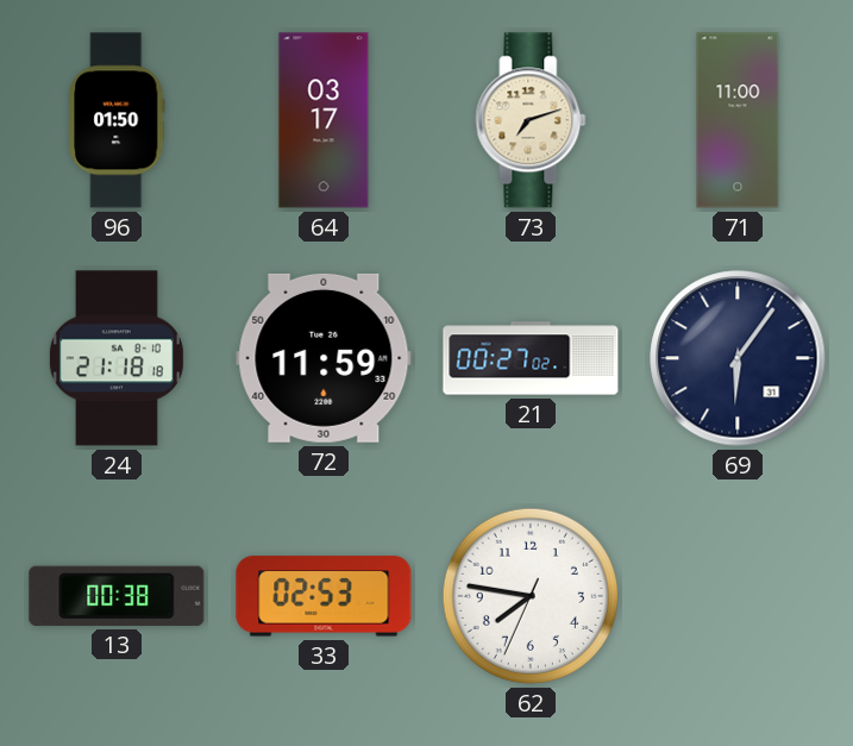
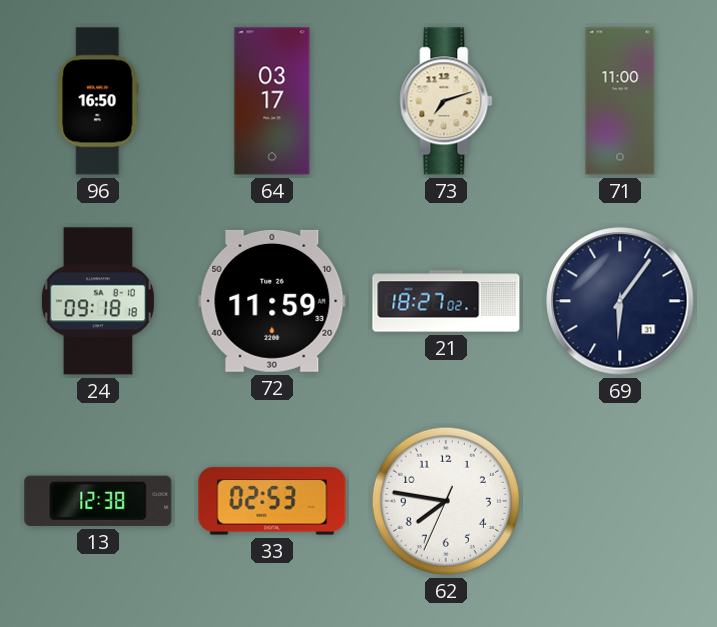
96: 01:50 -> 16:50 (98, 101)
24: 21:18 -> 09:18 (98, 301)
21: 00:27 -> 18:27 (446, 301)
13: 00:38 -> 12:38 (98, 501)
